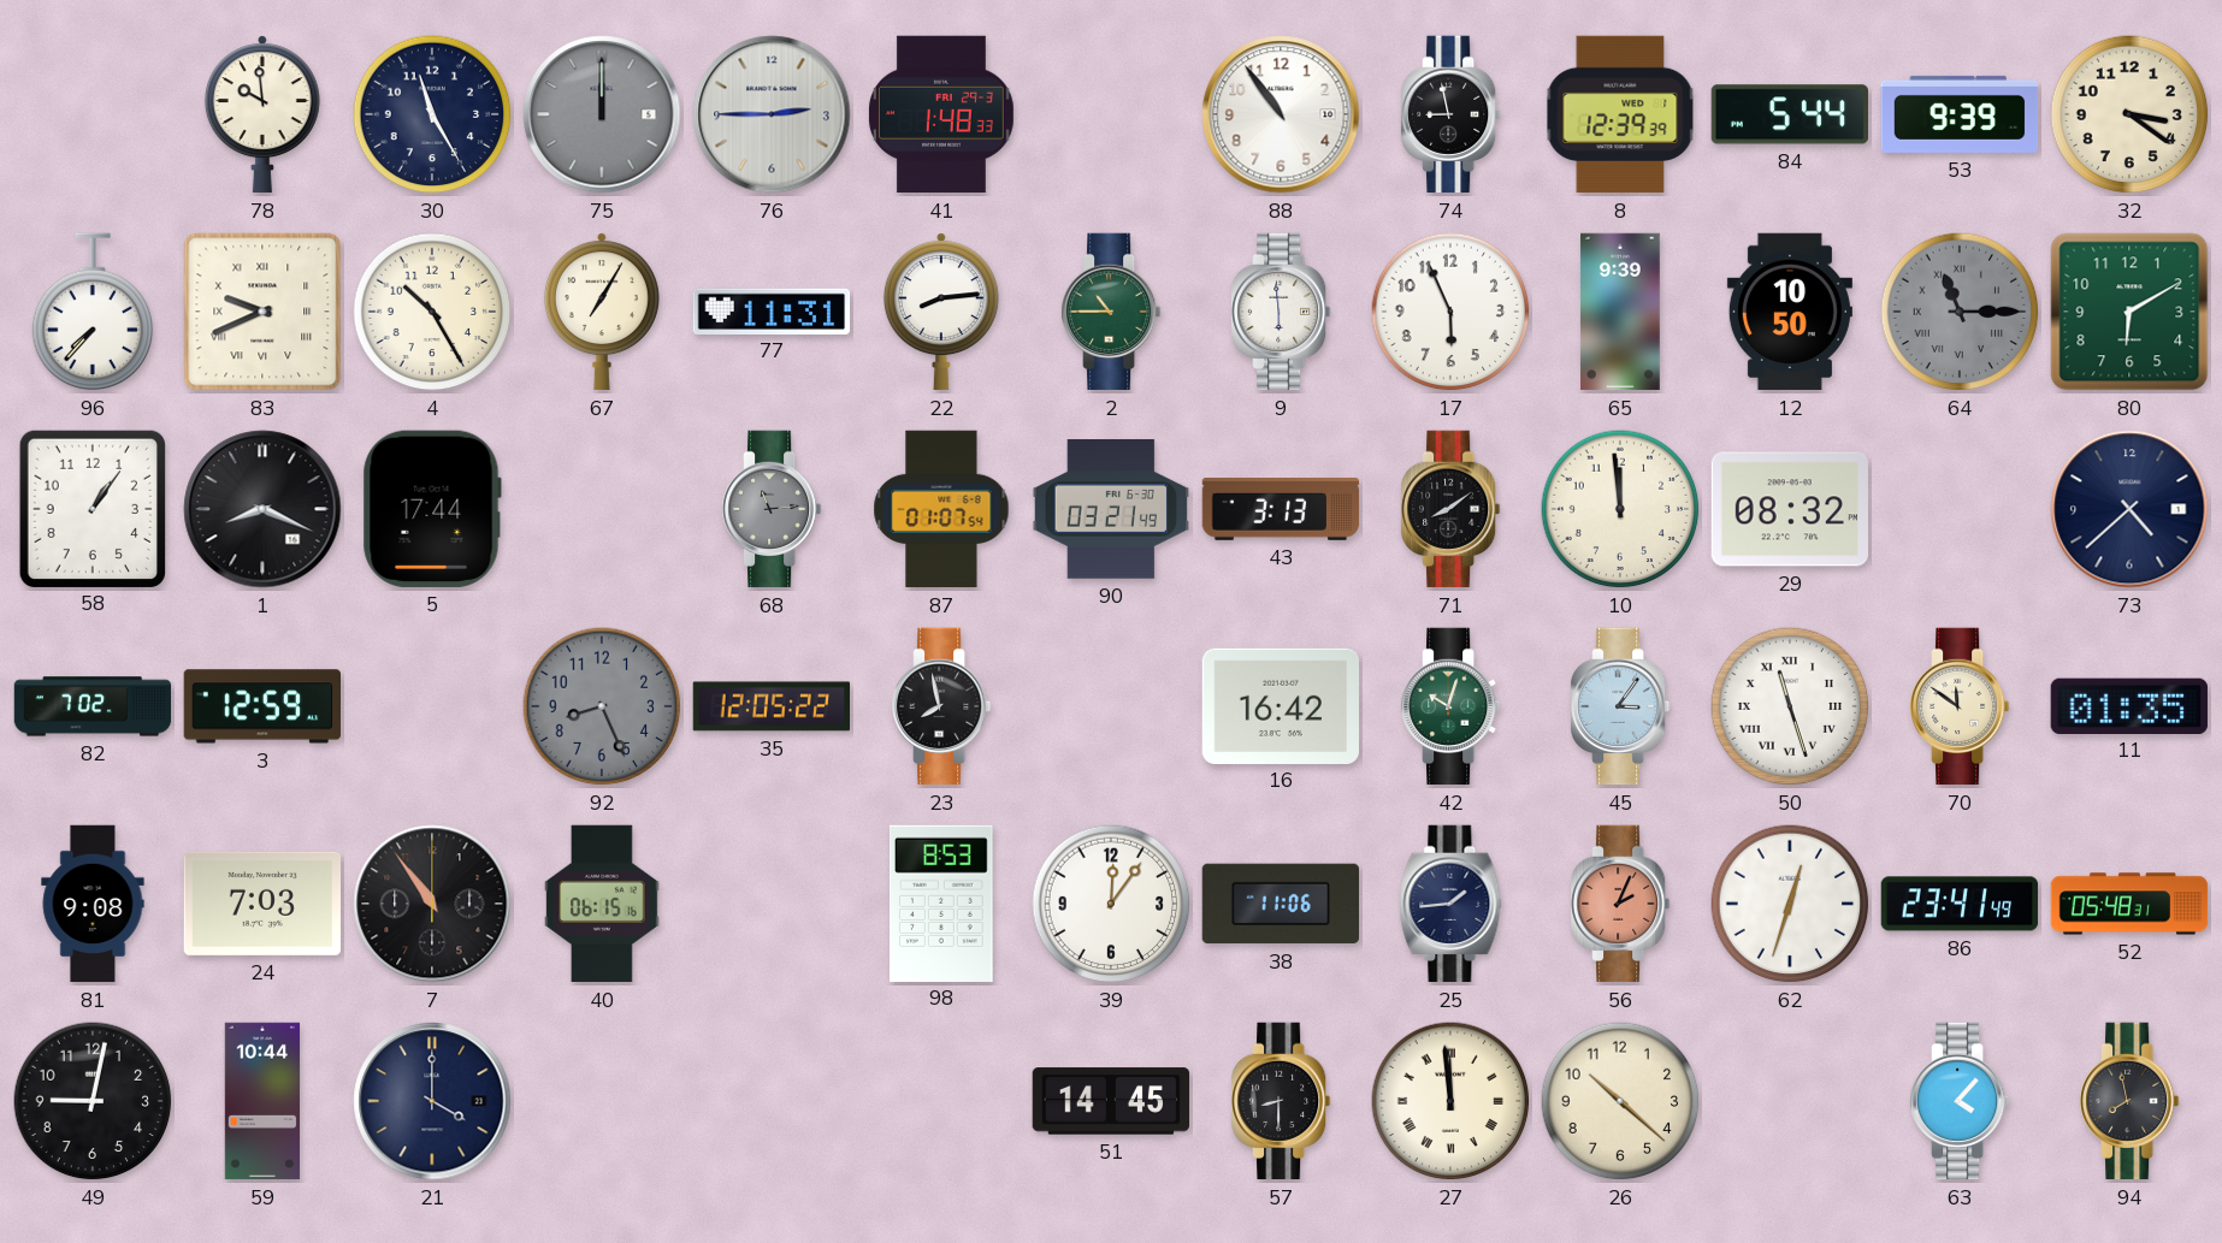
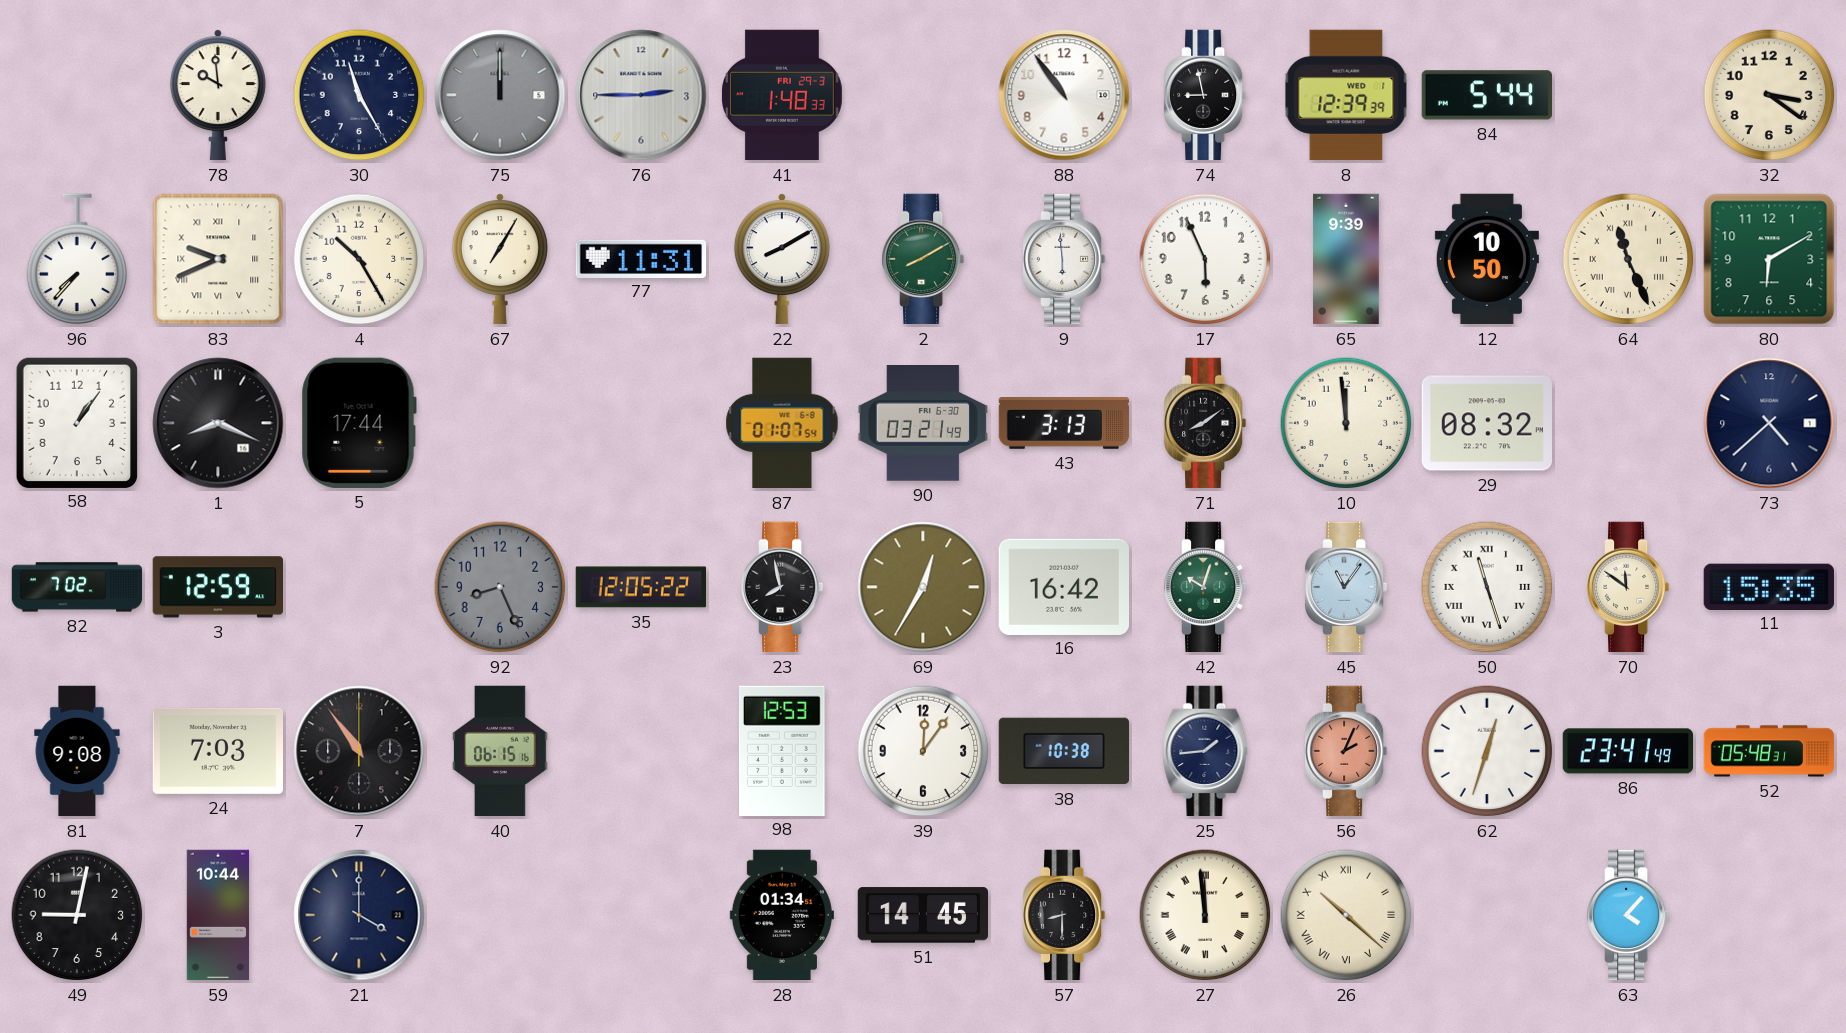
53: 9:39 -> none (1960, 114)
22: 8:14 -> 8:10 (782, 259)
2: 10:45 -> 8:10 (924, 259)
64: 11:15 -> 11:26 (1628, 259)
64 dial: grey -> cream (1628, 259)
68: 11:14 -> none (773, 509)
69: none -> 12:35 (923, 587)
45: 3:06 -> 11:06 (1347, 587)
11: 01:35 -> 15:35 (1769, 586)
98: 8:53 -> 12:53 (783, 750)
38: 11:06 -> 10:38 (1064, 751)
28: none -> 01:34 (782, 915)
26 numerals: Arabic -> Roman (1346, 915)
94: 7:58 -> none (2131, 1101)
